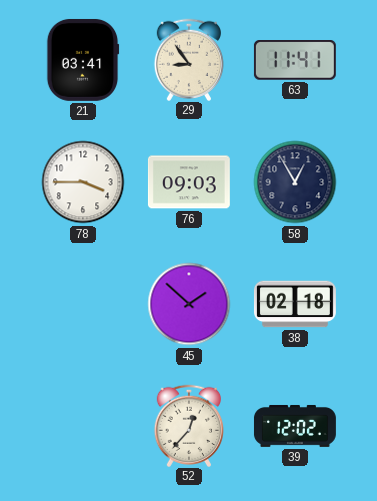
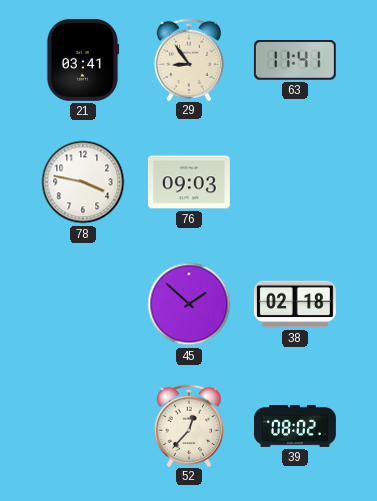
78: 3:45 -> 3:47 (83, 182)
58: 12:55 -> none (295, 182)
39: 12:02 -> 08:02 (295, 426)
